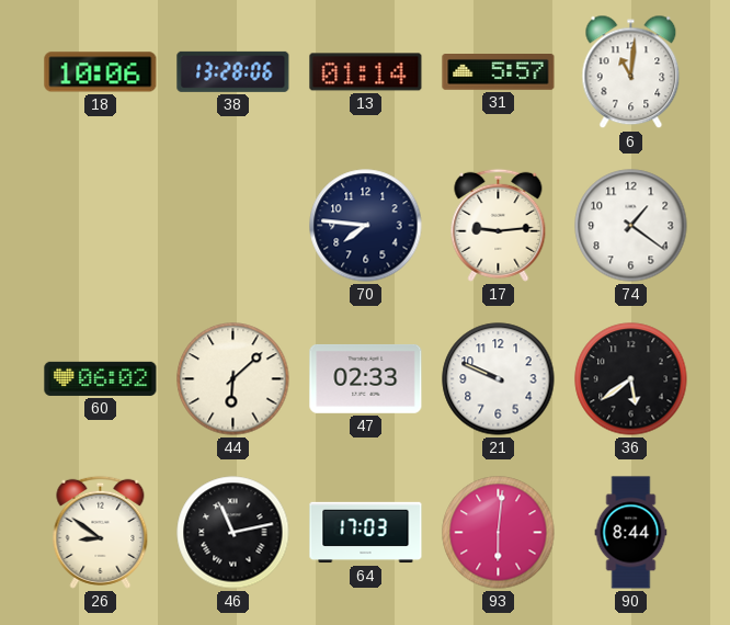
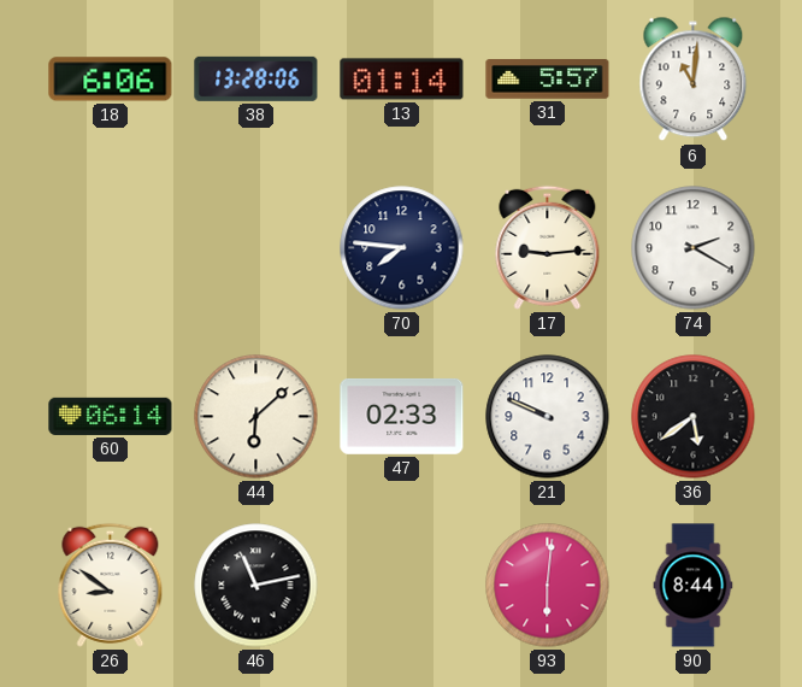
18: 10:06 -> 6:06 (111, 80)
74: 1:21 -> 2:20 (694, 248)
60: 06:02 -> 06:14 (111, 416)
64: 17:03 -> none (366, 533)
